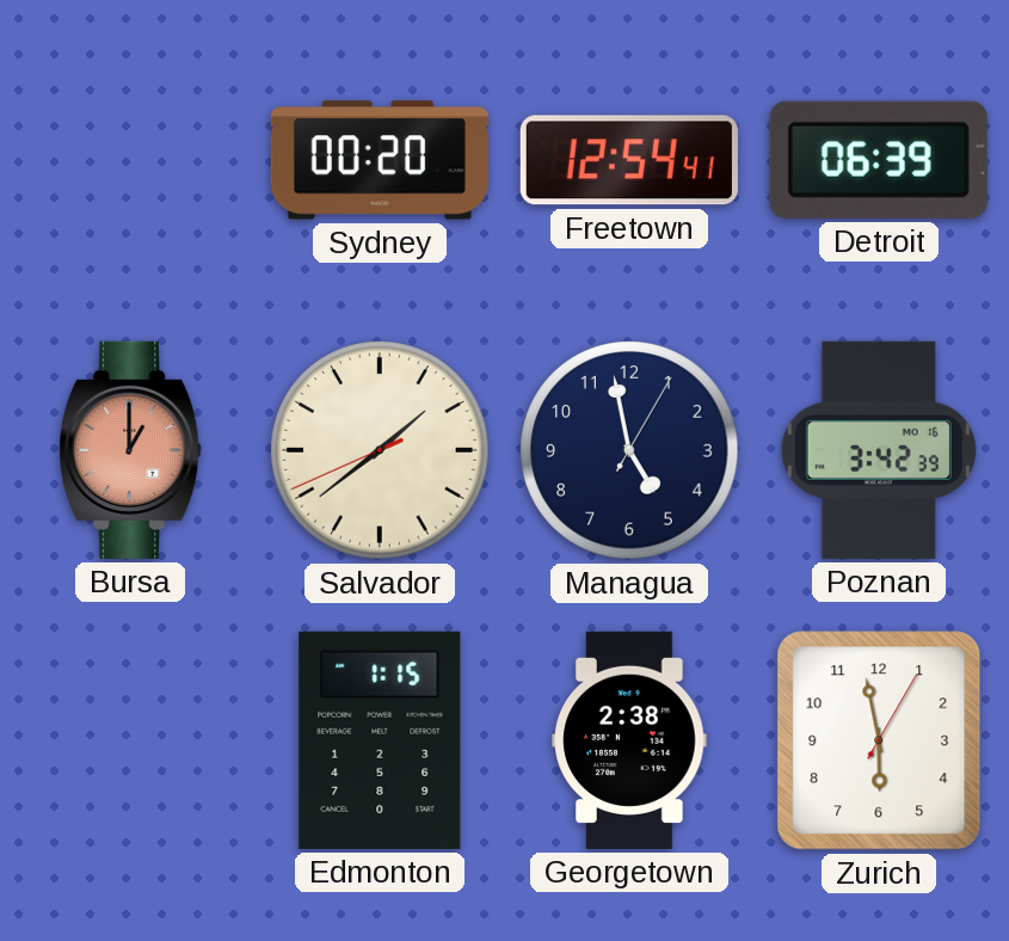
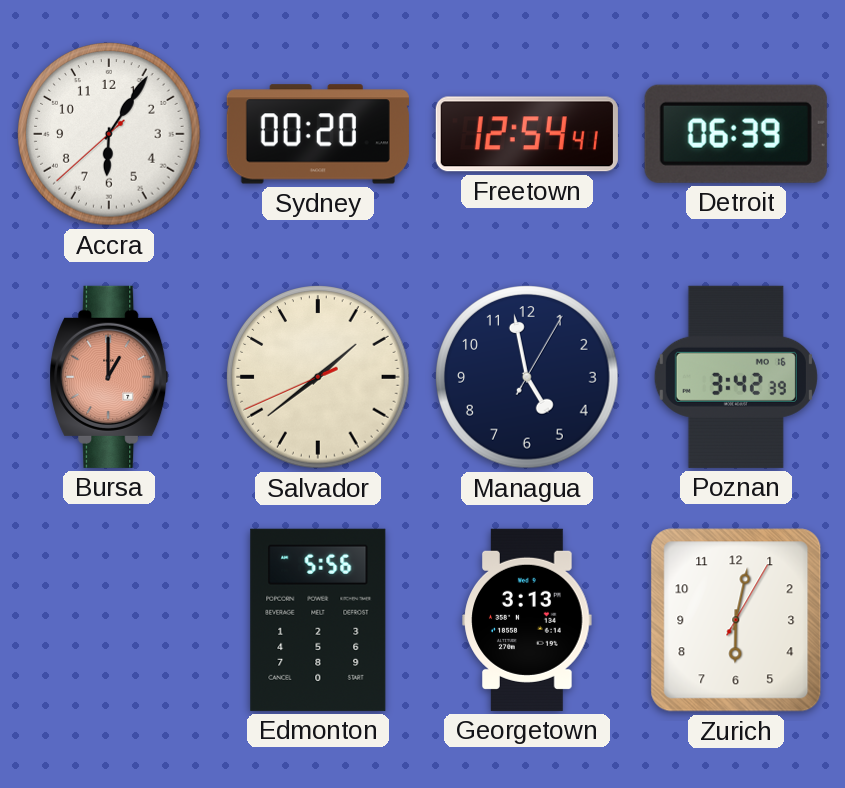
Accra: none -> 6:05 (109, 134)
Edmonton: 1:15 -> 5:56 (318, 620)
Georgetown: 2:38 -> 3:13 (527, 620)
Zurich: 5:58 -> 6:02 (736, 620)
